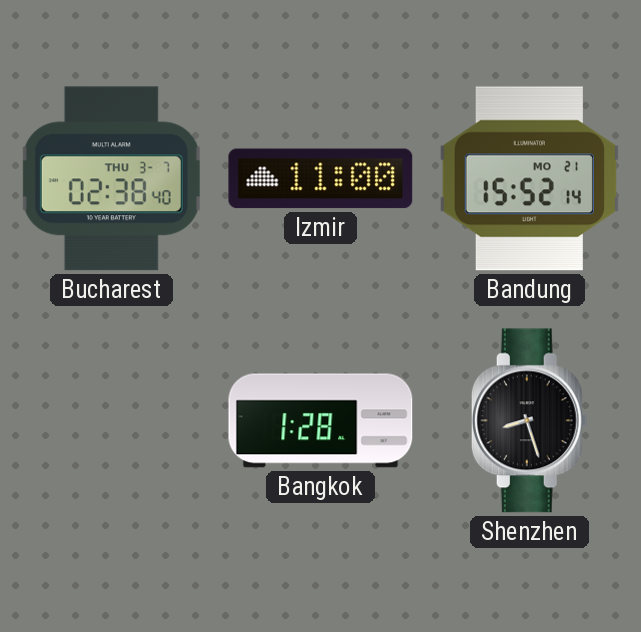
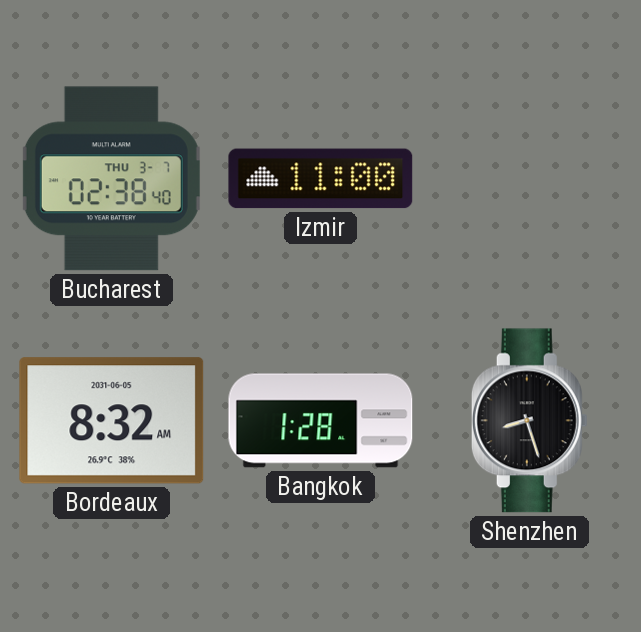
Bandung: 15:52 -> none (529, 179)
Bordeaux: none -> 8:32 (112, 421)
